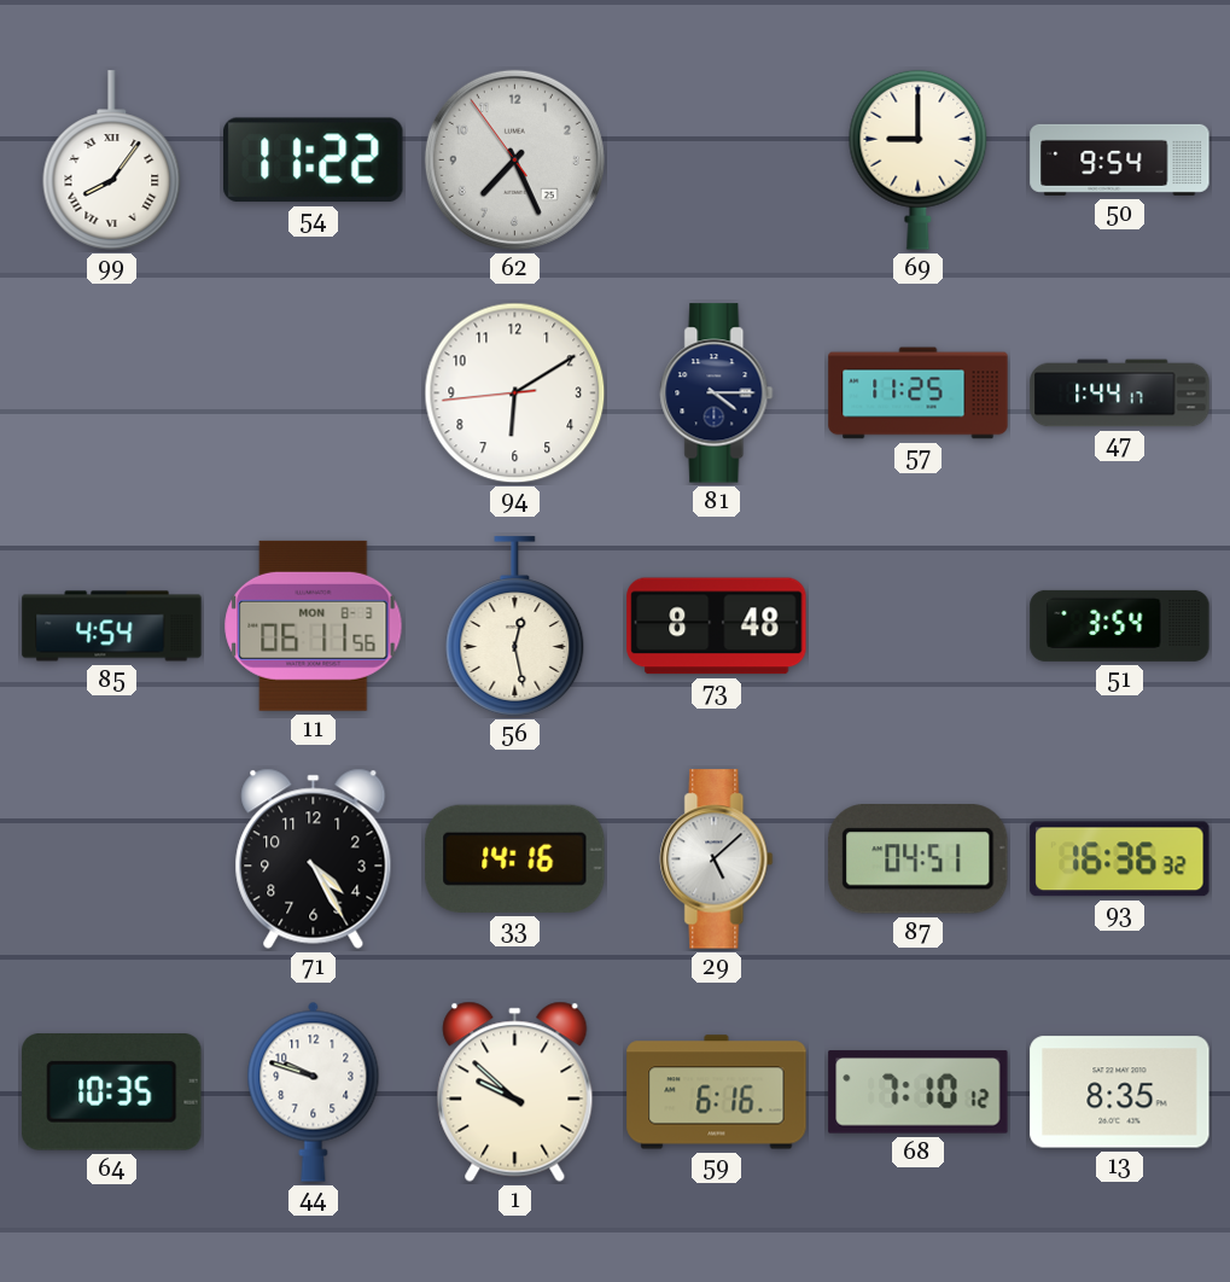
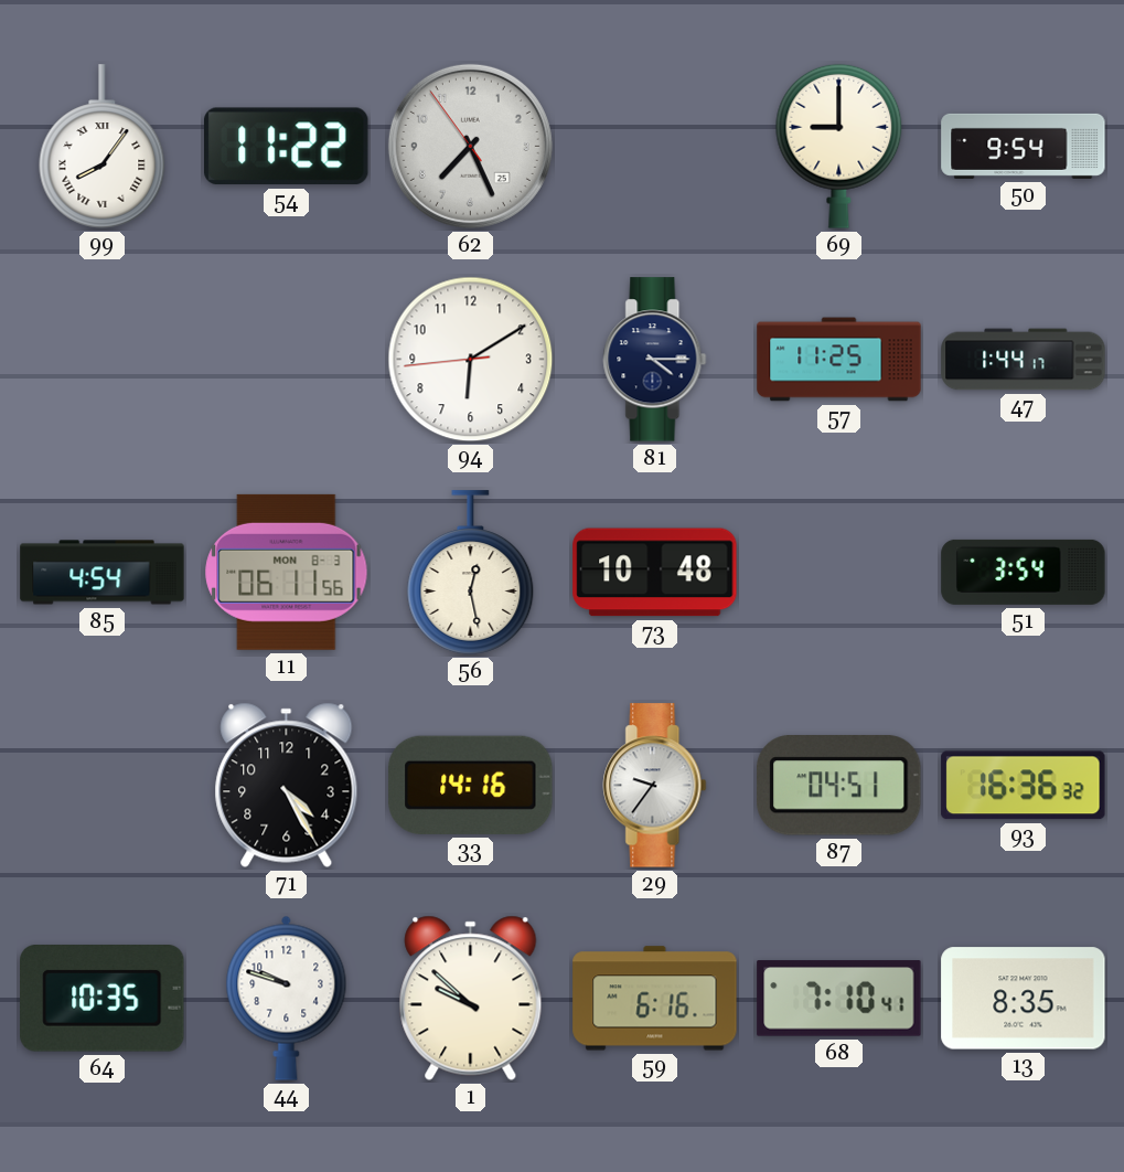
73: 8:48 -> 10:48 (655, 573)
29: 5:08 -> 9:36 (655, 786)
68: 7:10:12 -> 7:10:41 (839, 999)
